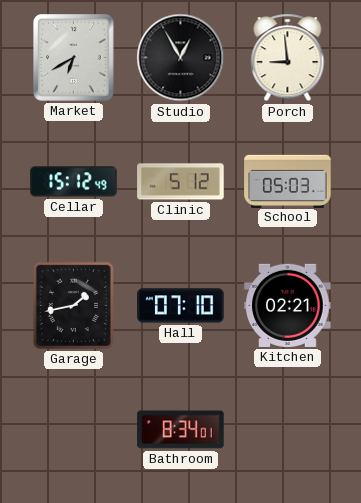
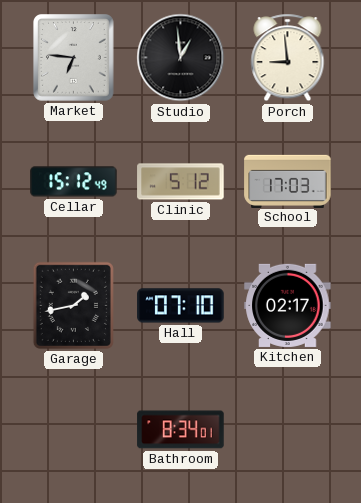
Market: 6:40 -> 6:46 (74, 58)
Studio: 12:55 -> 12:59 (181, 58)
School: 05:03 -> 17:03 (288, 181)
Kitchen: 02:21 -> 02:17 (288, 305)
